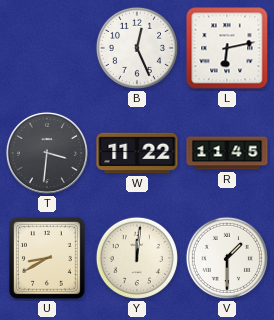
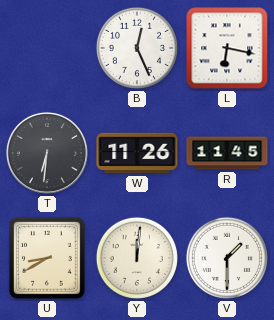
L: 6:13 -> 6:17 (227, 48)
T: 3:31 -> 6:31 (47, 153)
W: 11:22 -> 11:26 (137, 153)
